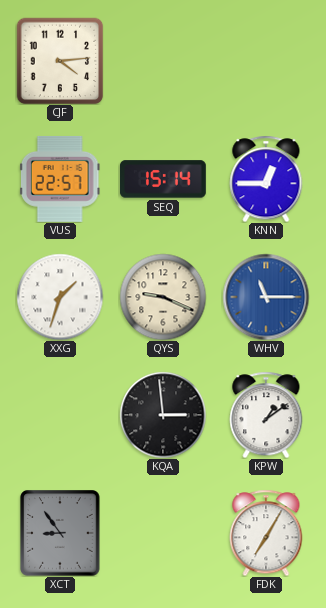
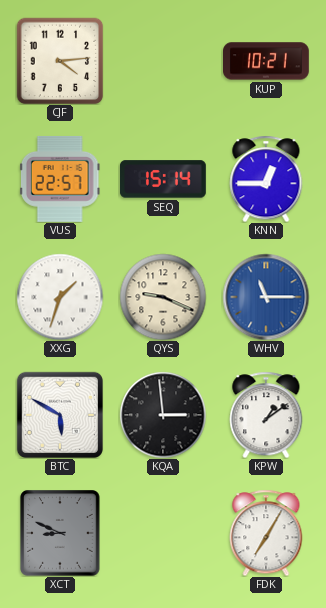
KUP: none -> 10:21 (267, 61)
BTC: none -> 5:50 (59, 414)
XCT: 8:54 -> 8:49 (60, 533)
